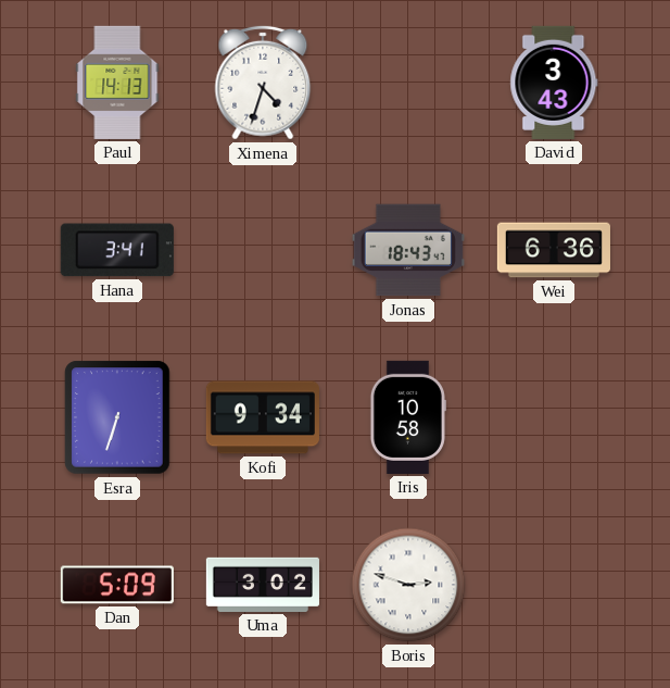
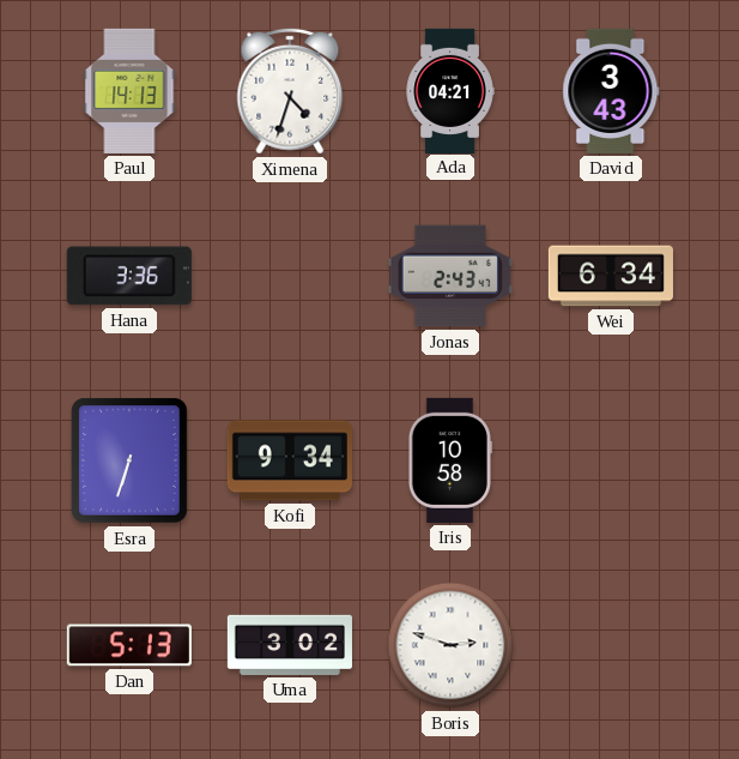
Ada: none -> 04:21 (450, 90)
Hana: 3:41 -> 3:36 (129, 276)
Jonas: 18:43 -> 2:43 (450, 276)
Wei: 6:36 -> 6:34 (611, 276)
Dan: 5:09 -> 5:13 (129, 645)
